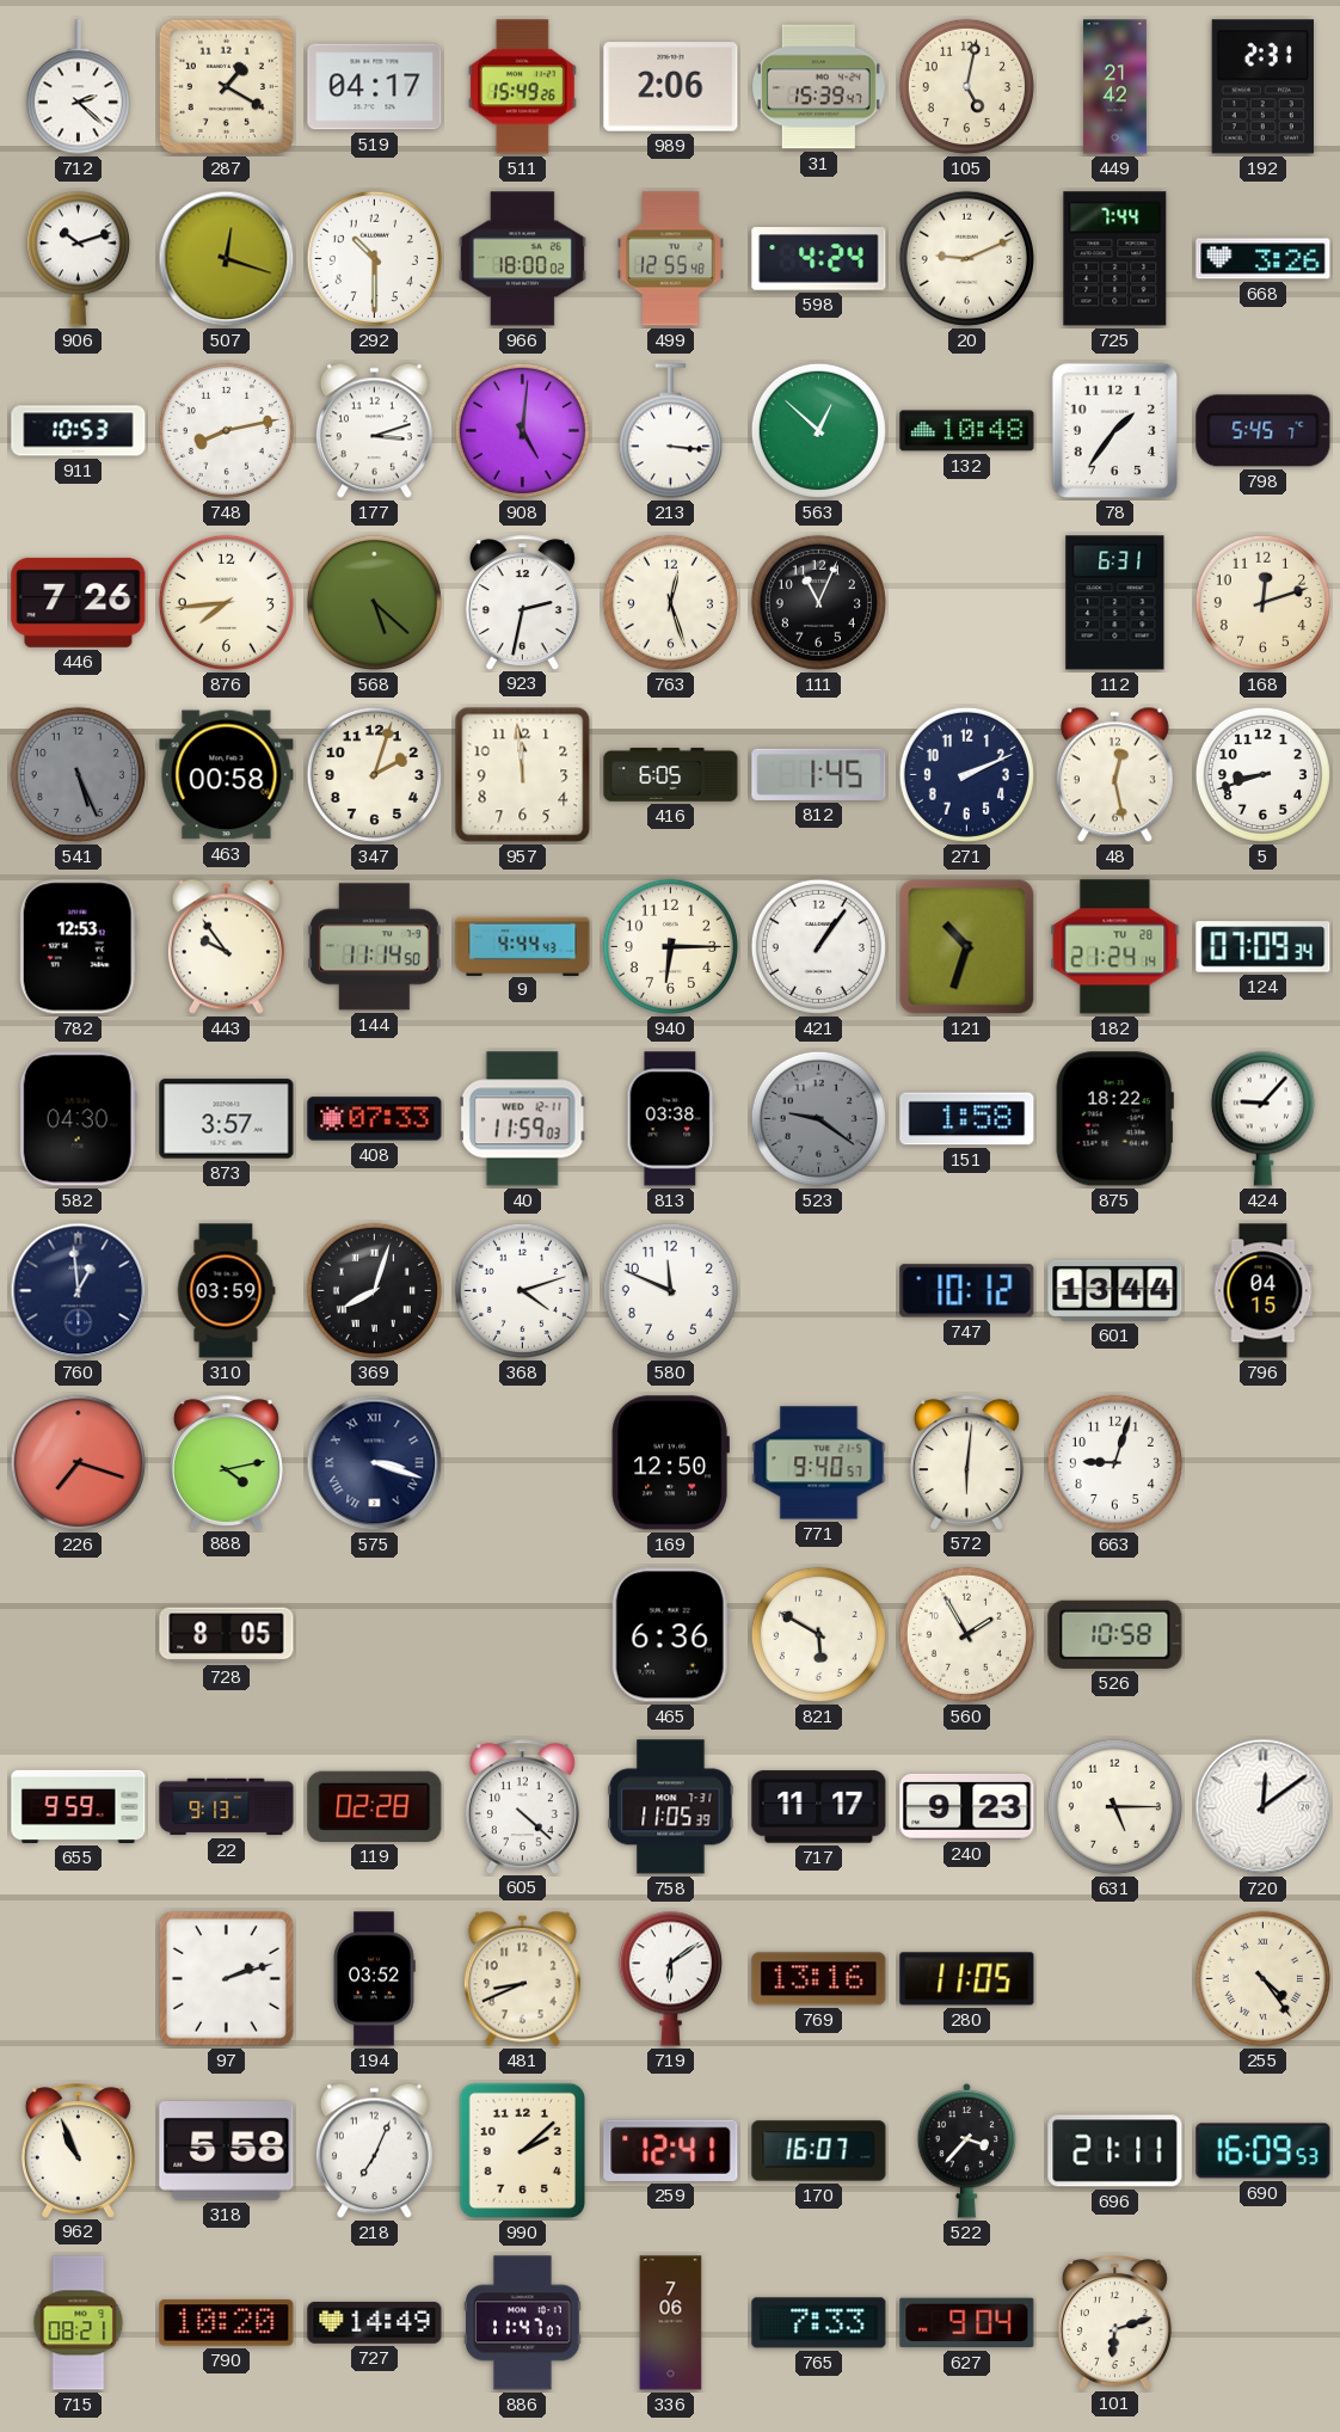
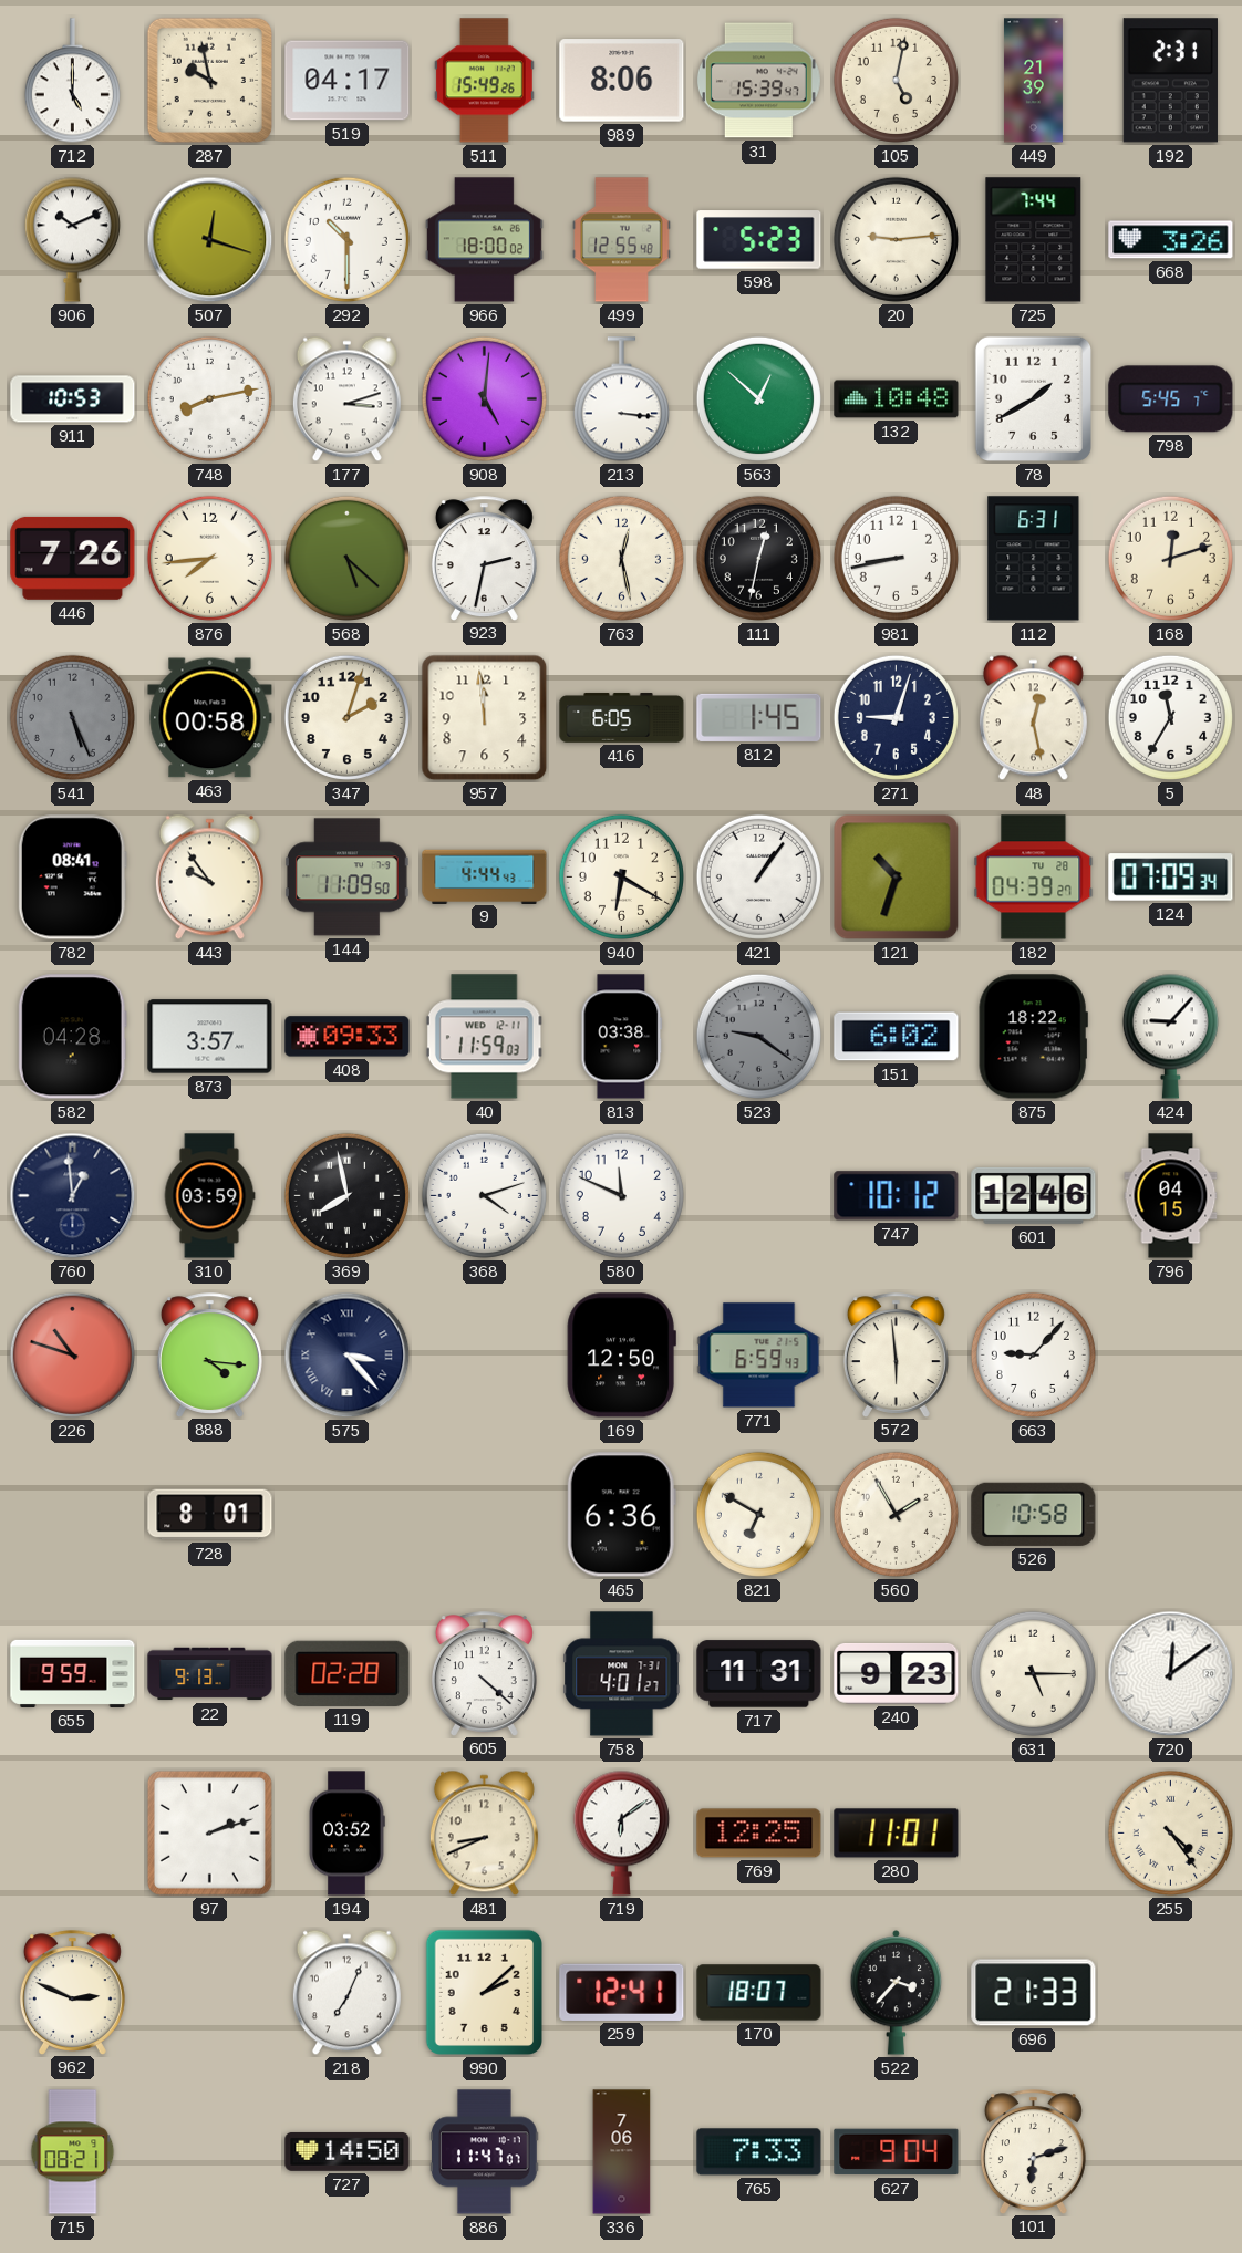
712: 2:22 -> 5:00 (72, 81)
287: 1:20 -> 9:58 (209, 80)
989: 2:06 -> 8:06 (622, 81)
449: 21:42 -> 21:39 (1033, 81)
906: 10:12 -> 10:11 (72, 239)
598: 4:24 -> 5:23 (759, 240)
20: 9:11 -> 9:14 (896, 239)
78: 1:36 -> 1:40 (1033, 399)
763: 12:27 -> 12:28 (621, 558)
111: 11:04 -> 12:32 (758, 558)
981: none -> 8:43 (896, 558)
271: 2:11 -> 9:03 (896, 717)
5: 8:42 -> 11:35 (1170, 717)
782: 12:53 -> 08:41 (72, 878)
144: 11:14 -> 11:09 (346, 878)
940: 6:15 -> 6:20 (621, 876)
182: 21:24 -> 04:39 (1034, 878)
582: 04:30 -> 04:28 (72, 1037)
408: 07:33 -> 09:33 (348, 1037)
151: 1:58 -> 6:02 (897, 1037)
369: 8:03 -> 7:58 (346, 1195)
601: 13:44 -> 12:46 (1034, 1195)
226: 7:18 -> 10:48 (72, 1354)
888: 4:13 -> 4:16 (209, 1354)
575: 3:18 -> 3:23 (348, 1356)
771: 9:40 -> 6:59 (759, 1356)
572: 6:01 -> 5:59 (896, 1354)
663: 9:03 -> 9:07 (1033, 1354)
728: 8:05 -> 8:01 (210, 1515)
821: 5:50 -> 6:50 (758, 1514)
758: 11:05 -> 4:01 (622, 1674)
717: 11:17 -> 11:31 (759, 1674)
769: 13:16 -> 12:25 (759, 1834)
280: 11:05 -> 11:01 (897, 1834)
962: 10:56 -> 2:49 (72, 1992)
318: 5:58 -> none (227, 2151)
170: 16:07 -> 18:07 (759, 1993)
696: 21:11 -> 21:33 (1034, 1993)
690: 16:09 -> none (1264, 2151)
790: 10:20 -> none (227, 2323)
727: 14:49 -> 14:50 (348, 2151)
